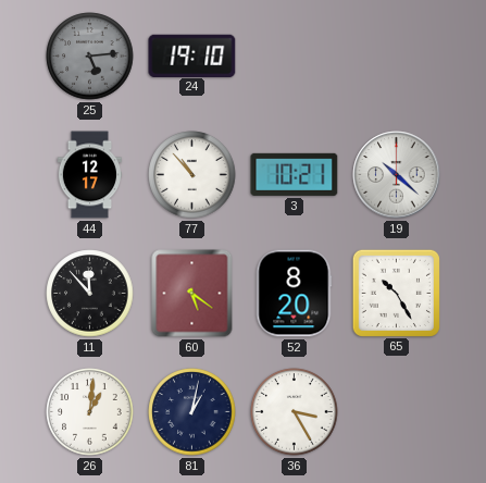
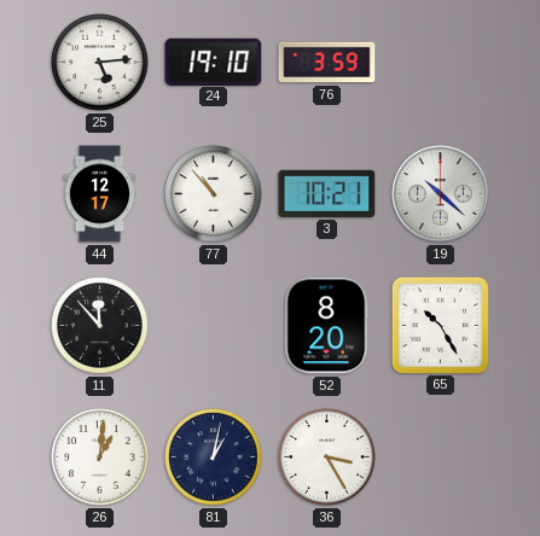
25 dial: grey -> white (100, 63)
76: none -> 3:59 (327, 63)
60: 5:21 -> none (192, 294)
